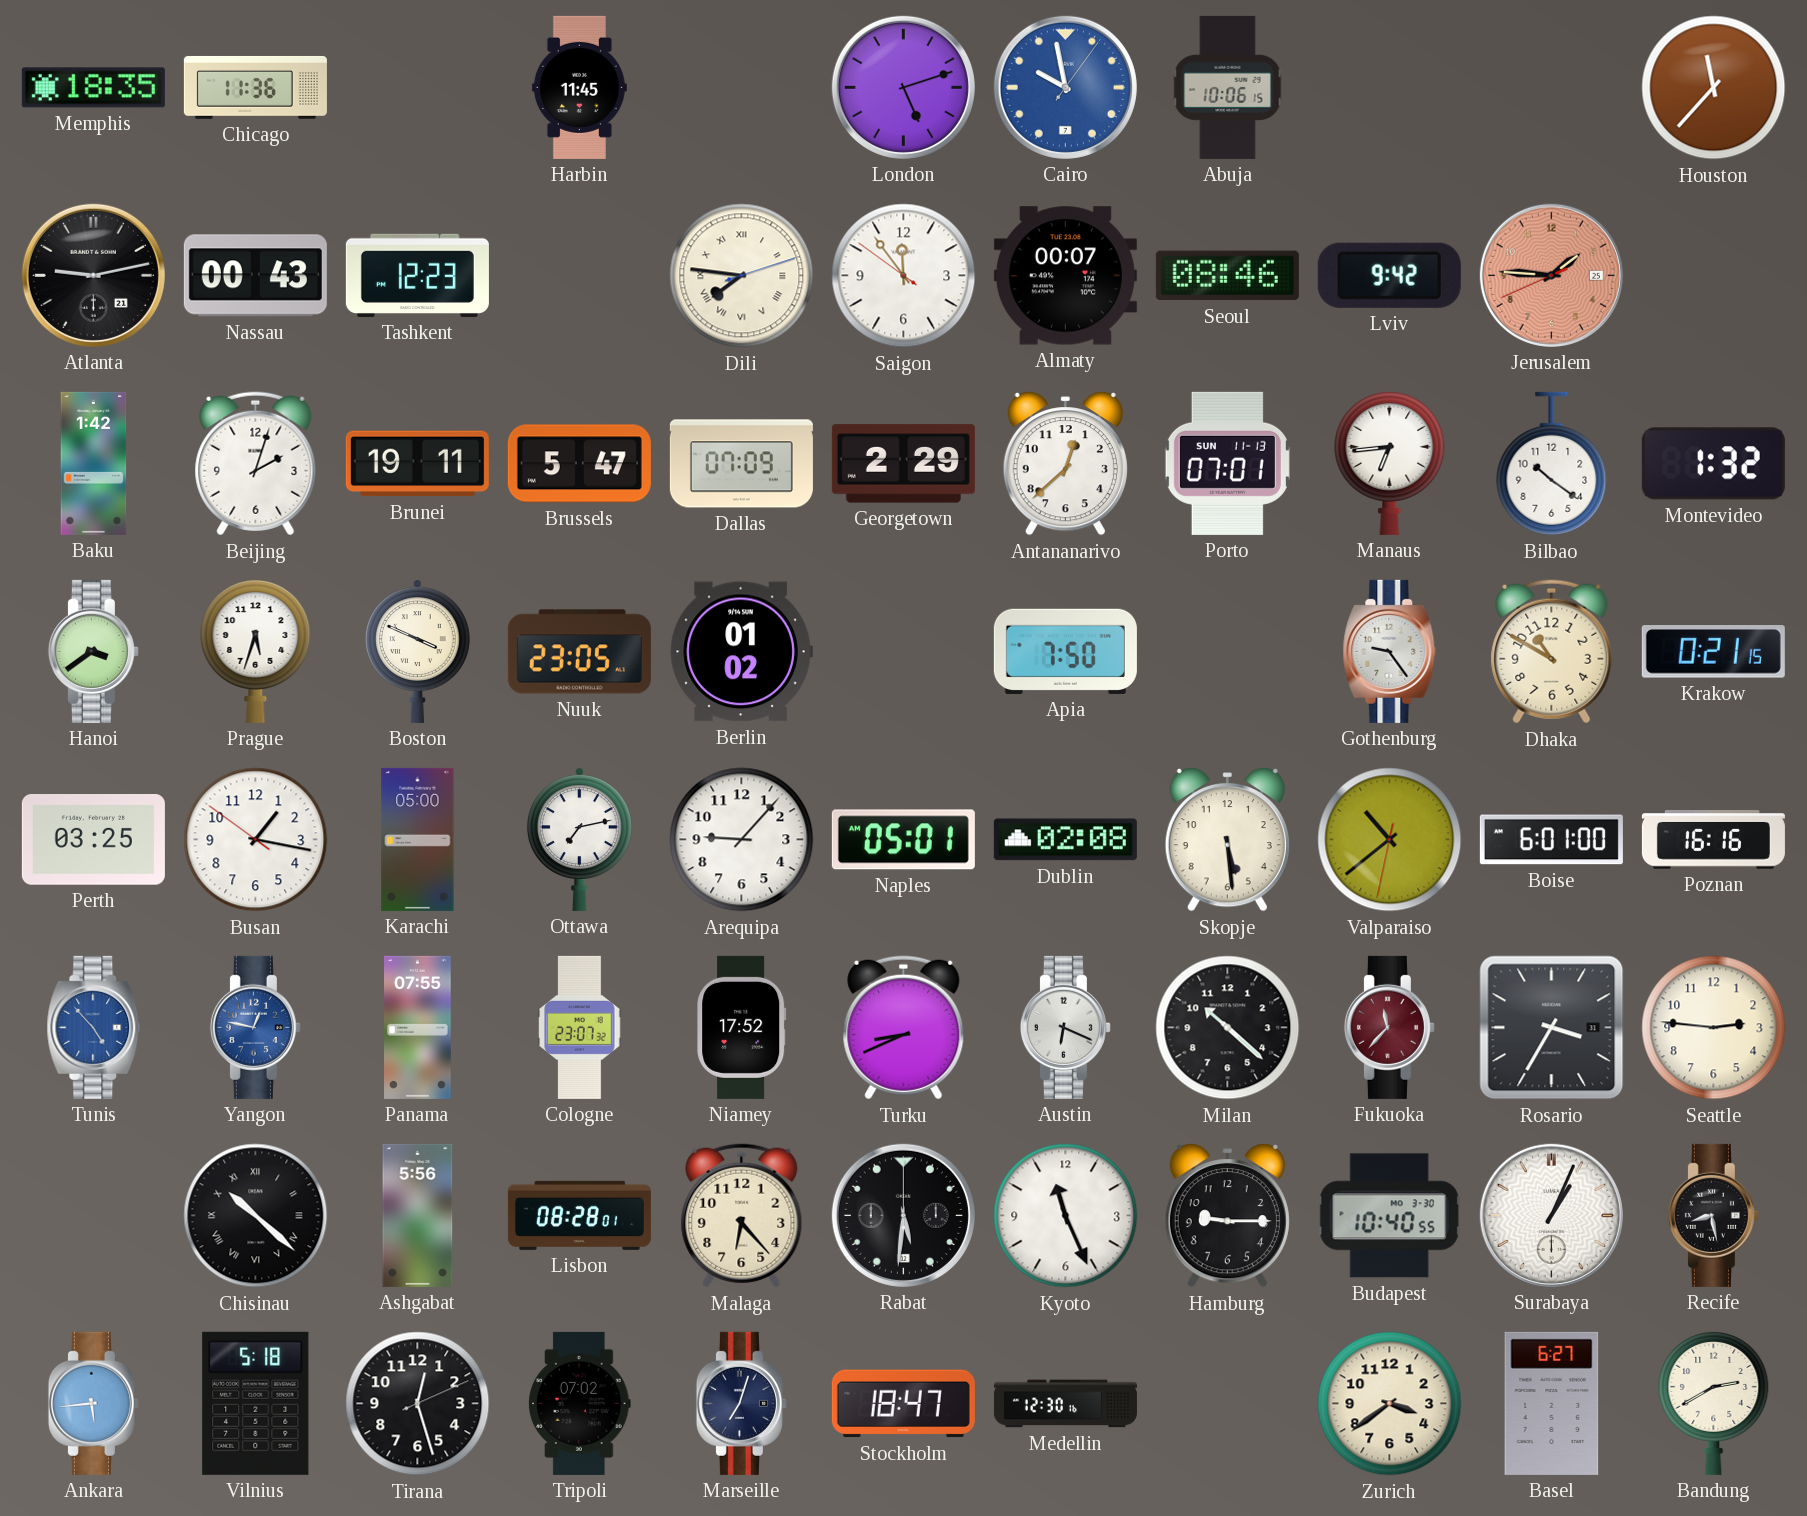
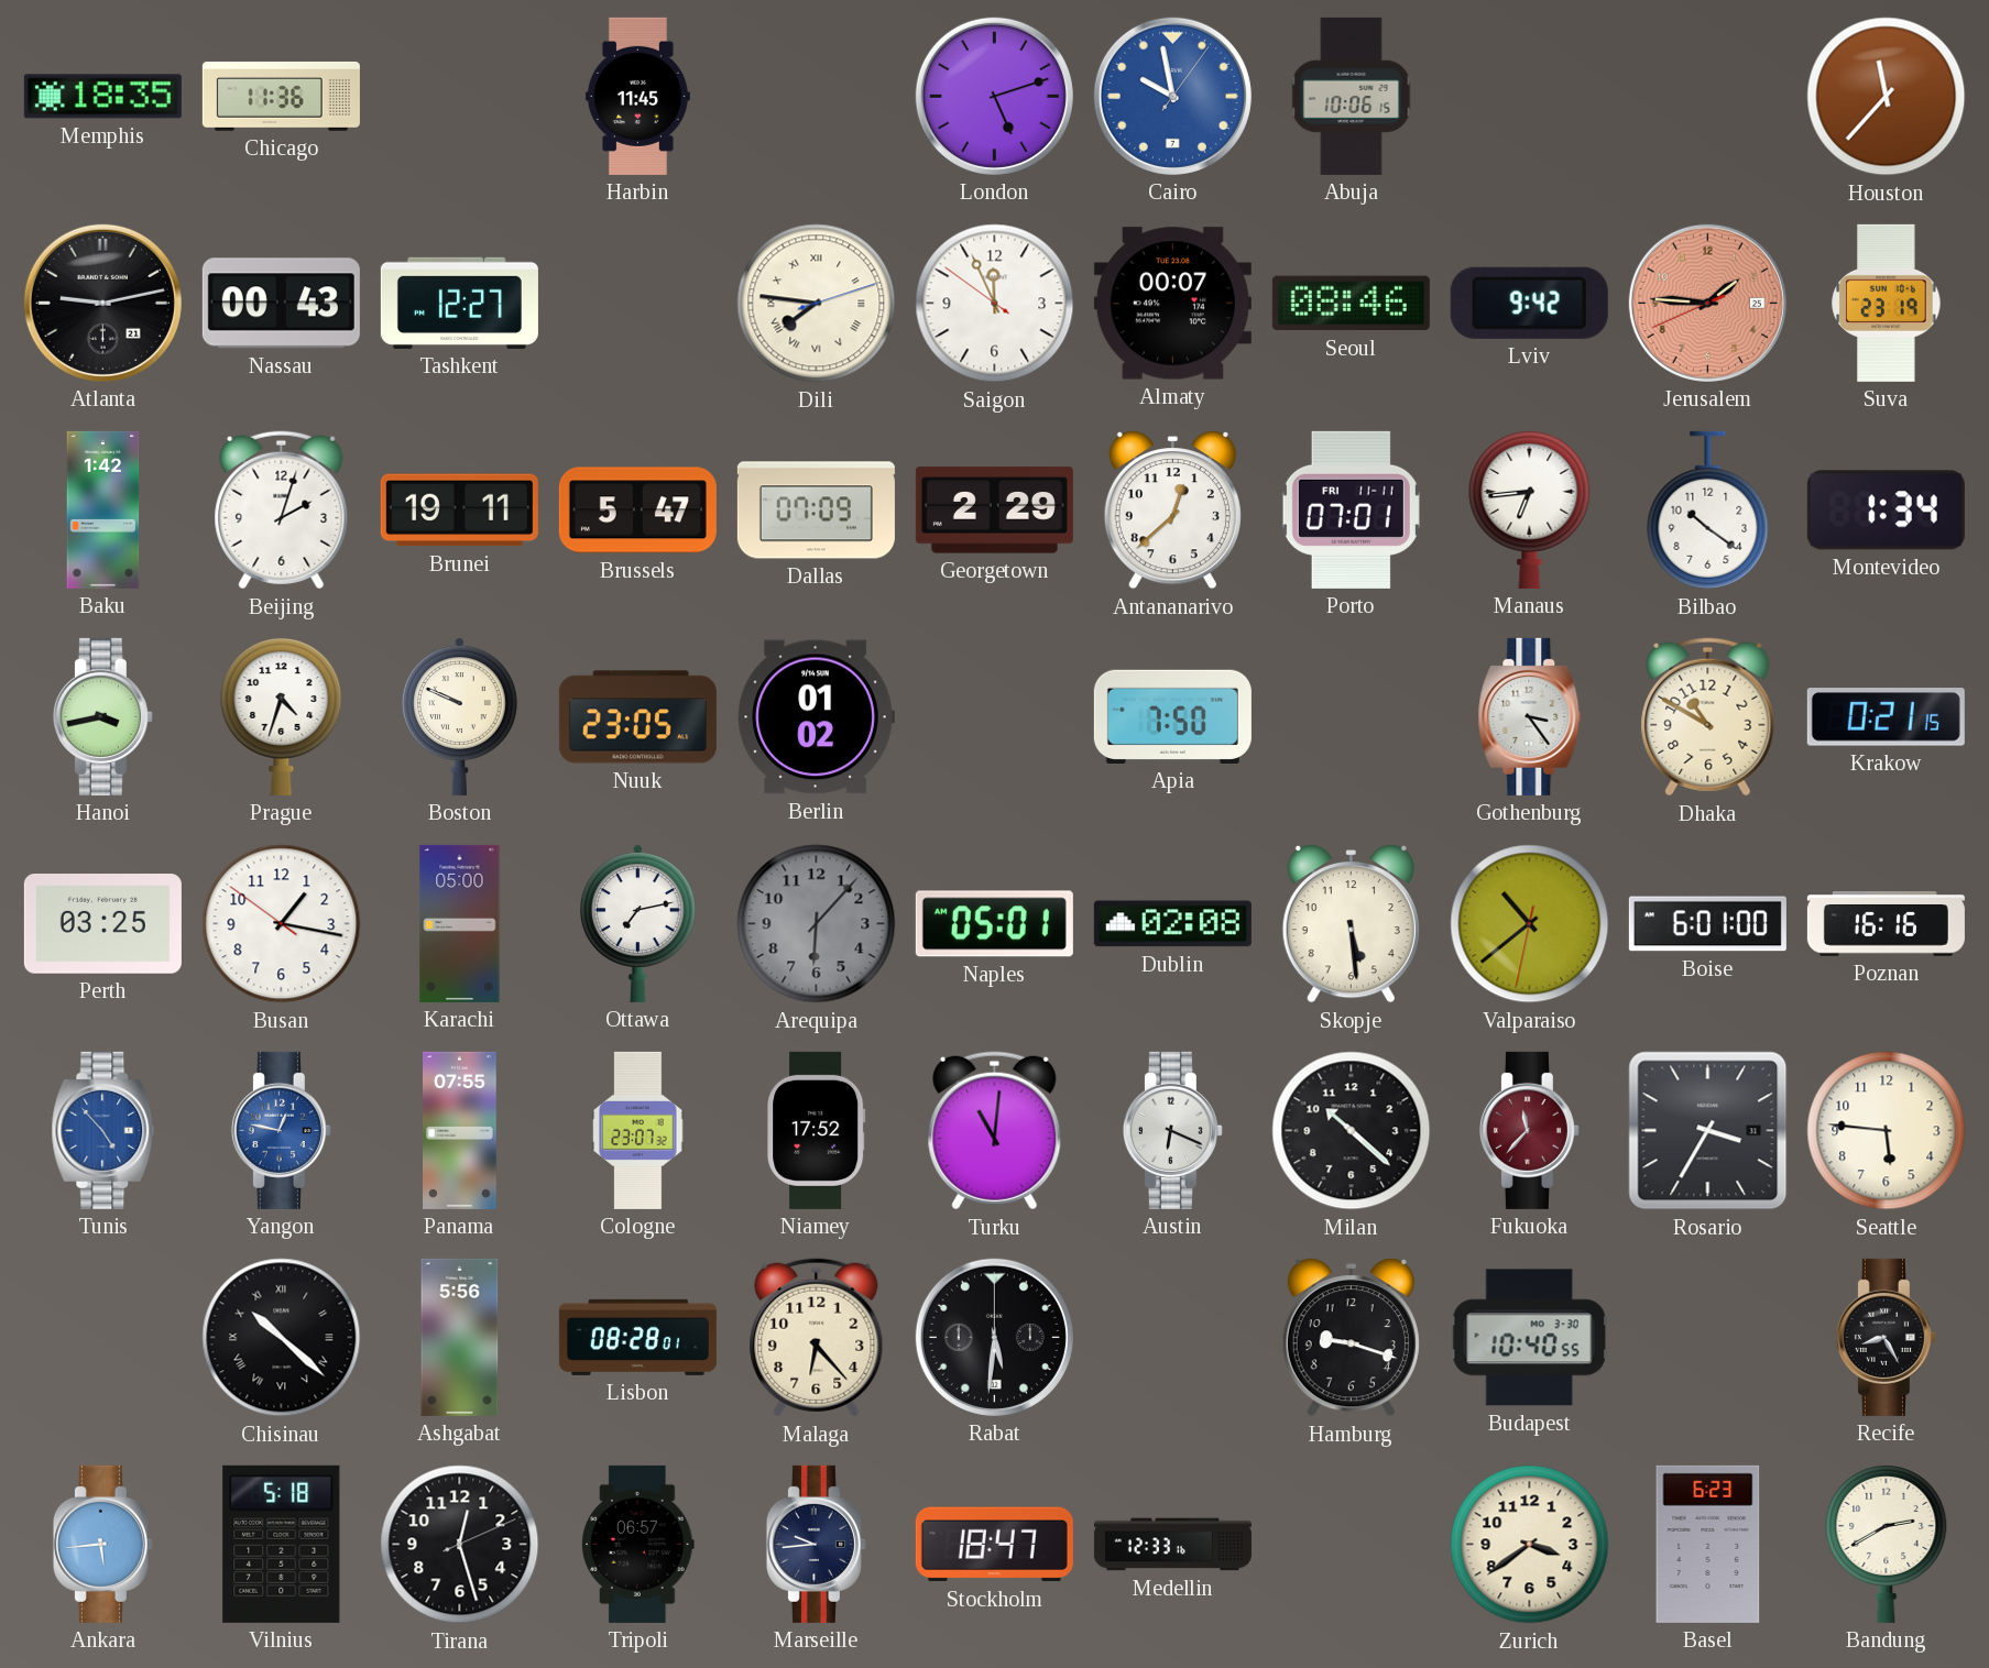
Tashkent: 12:23 -> 12:27 (459, 303)
Saigon: 11:53 -> 11:55 (995, 304)
Suva: none -> 23:19 (1887, 303)
Porto date: SUN 11-13 -> FRI 11-11 (1351, 509)
Montevideo: 1:32 -> 1:34 (1886, 511)
Hanoi: 3:39 -> 3:43 (102, 716)
Prague: 5:33 -> 4:33 (282, 716)
Boston: 3:49 -> 9:49 (459, 716)
Gothenburg: 9:24 -> 3:24 (1530, 716)
Arequipa: 9:07 -> 6:07 (817, 924)
Arequipa dial: white -> grey (817, 924)
Turku: 8:41 -> 11:01 (995, 1131)
Seattle: 2:46 -> 5:46 (1887, 1131)
Kyoto: 11:26 -> none (1066, 1216)
Hamburg: 9:15 -> 9:18 (1351, 1338)
Surabaya: 1:04 -> none (1551, 1215)
Recife: 8:28 -> 8:25 (1886, 1337)
Tripoli: 07:02 -> 06:57 (638, 1544)
Marseille: 7:03 -> 9:44 (816, 1544)
Medellin: 12:30 -> 12:33 (1172, 1545)
Basel: 6:27 -> 6:23 (1708, 1544)
